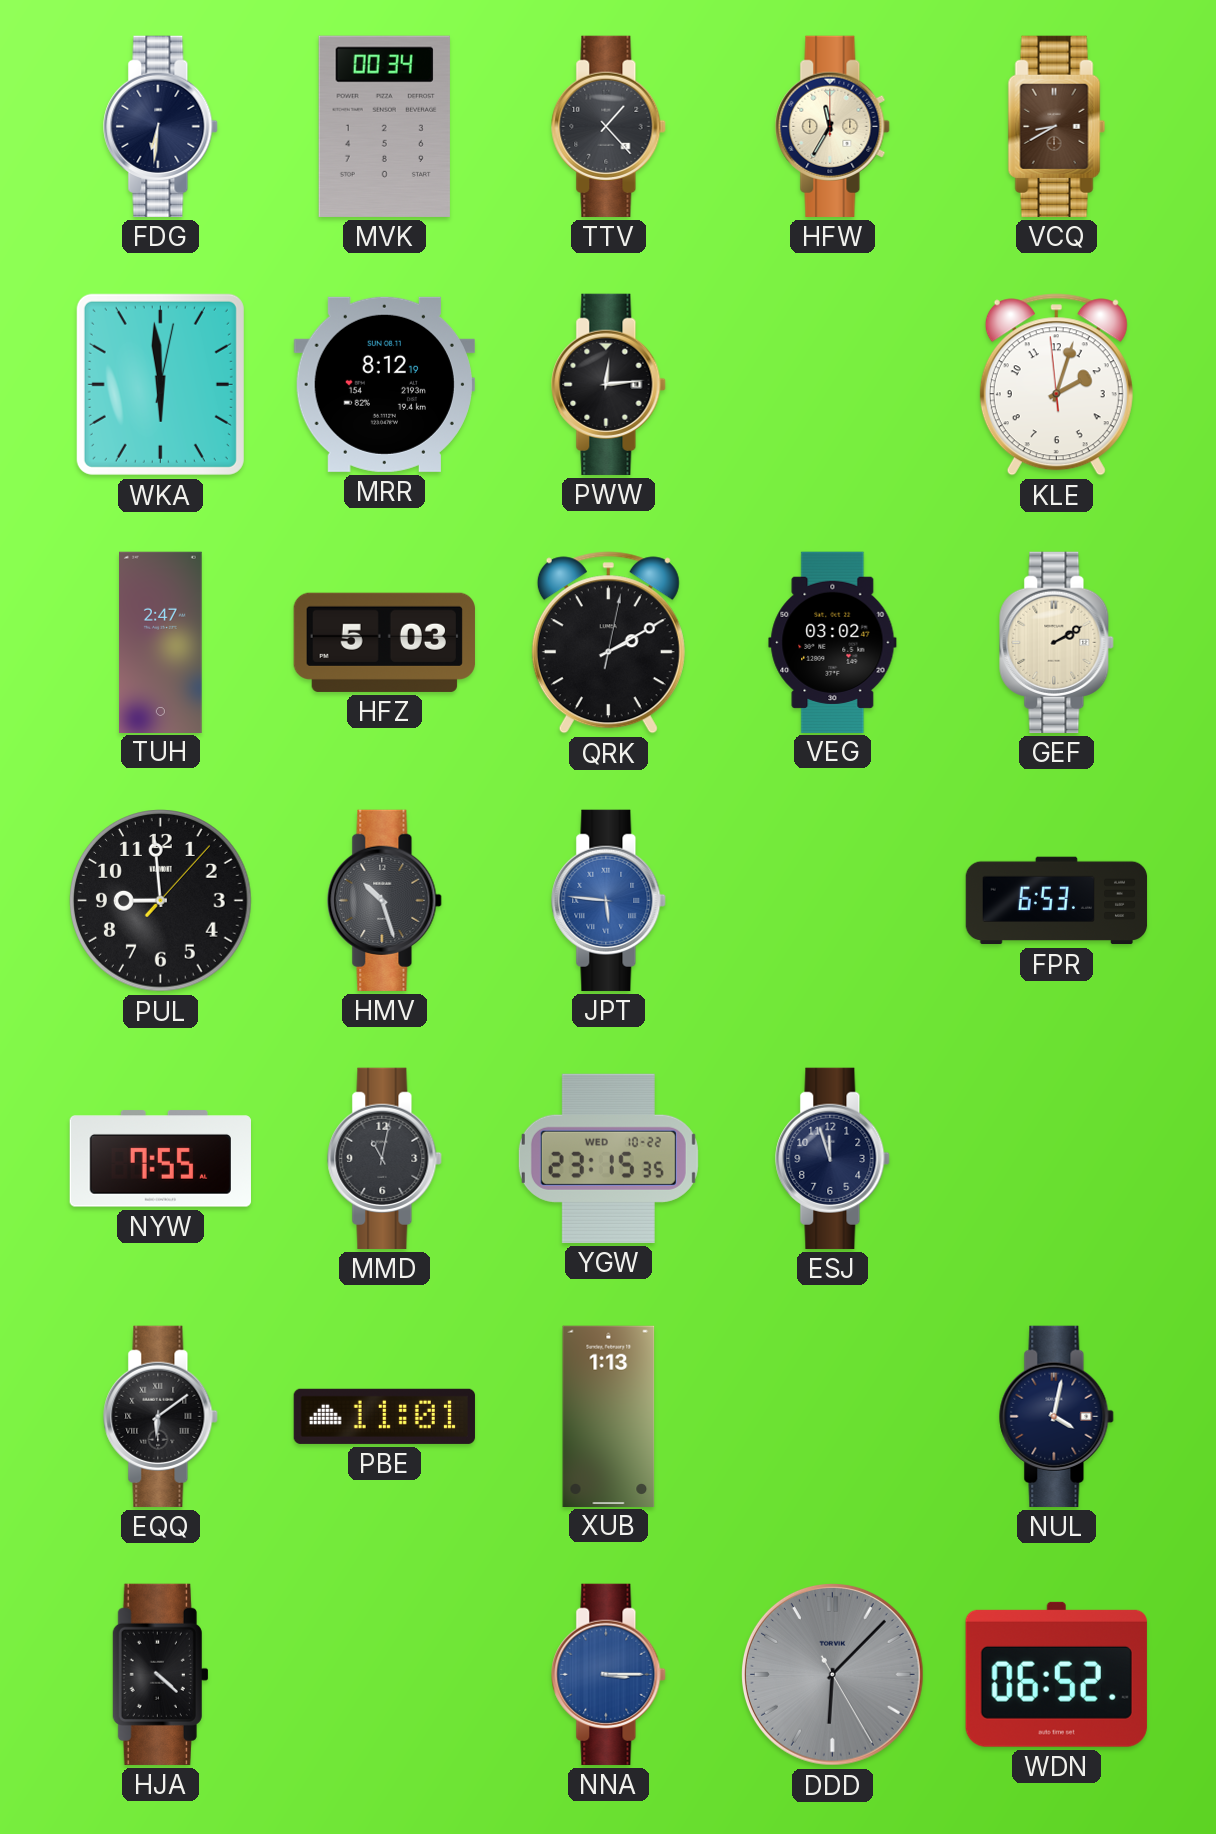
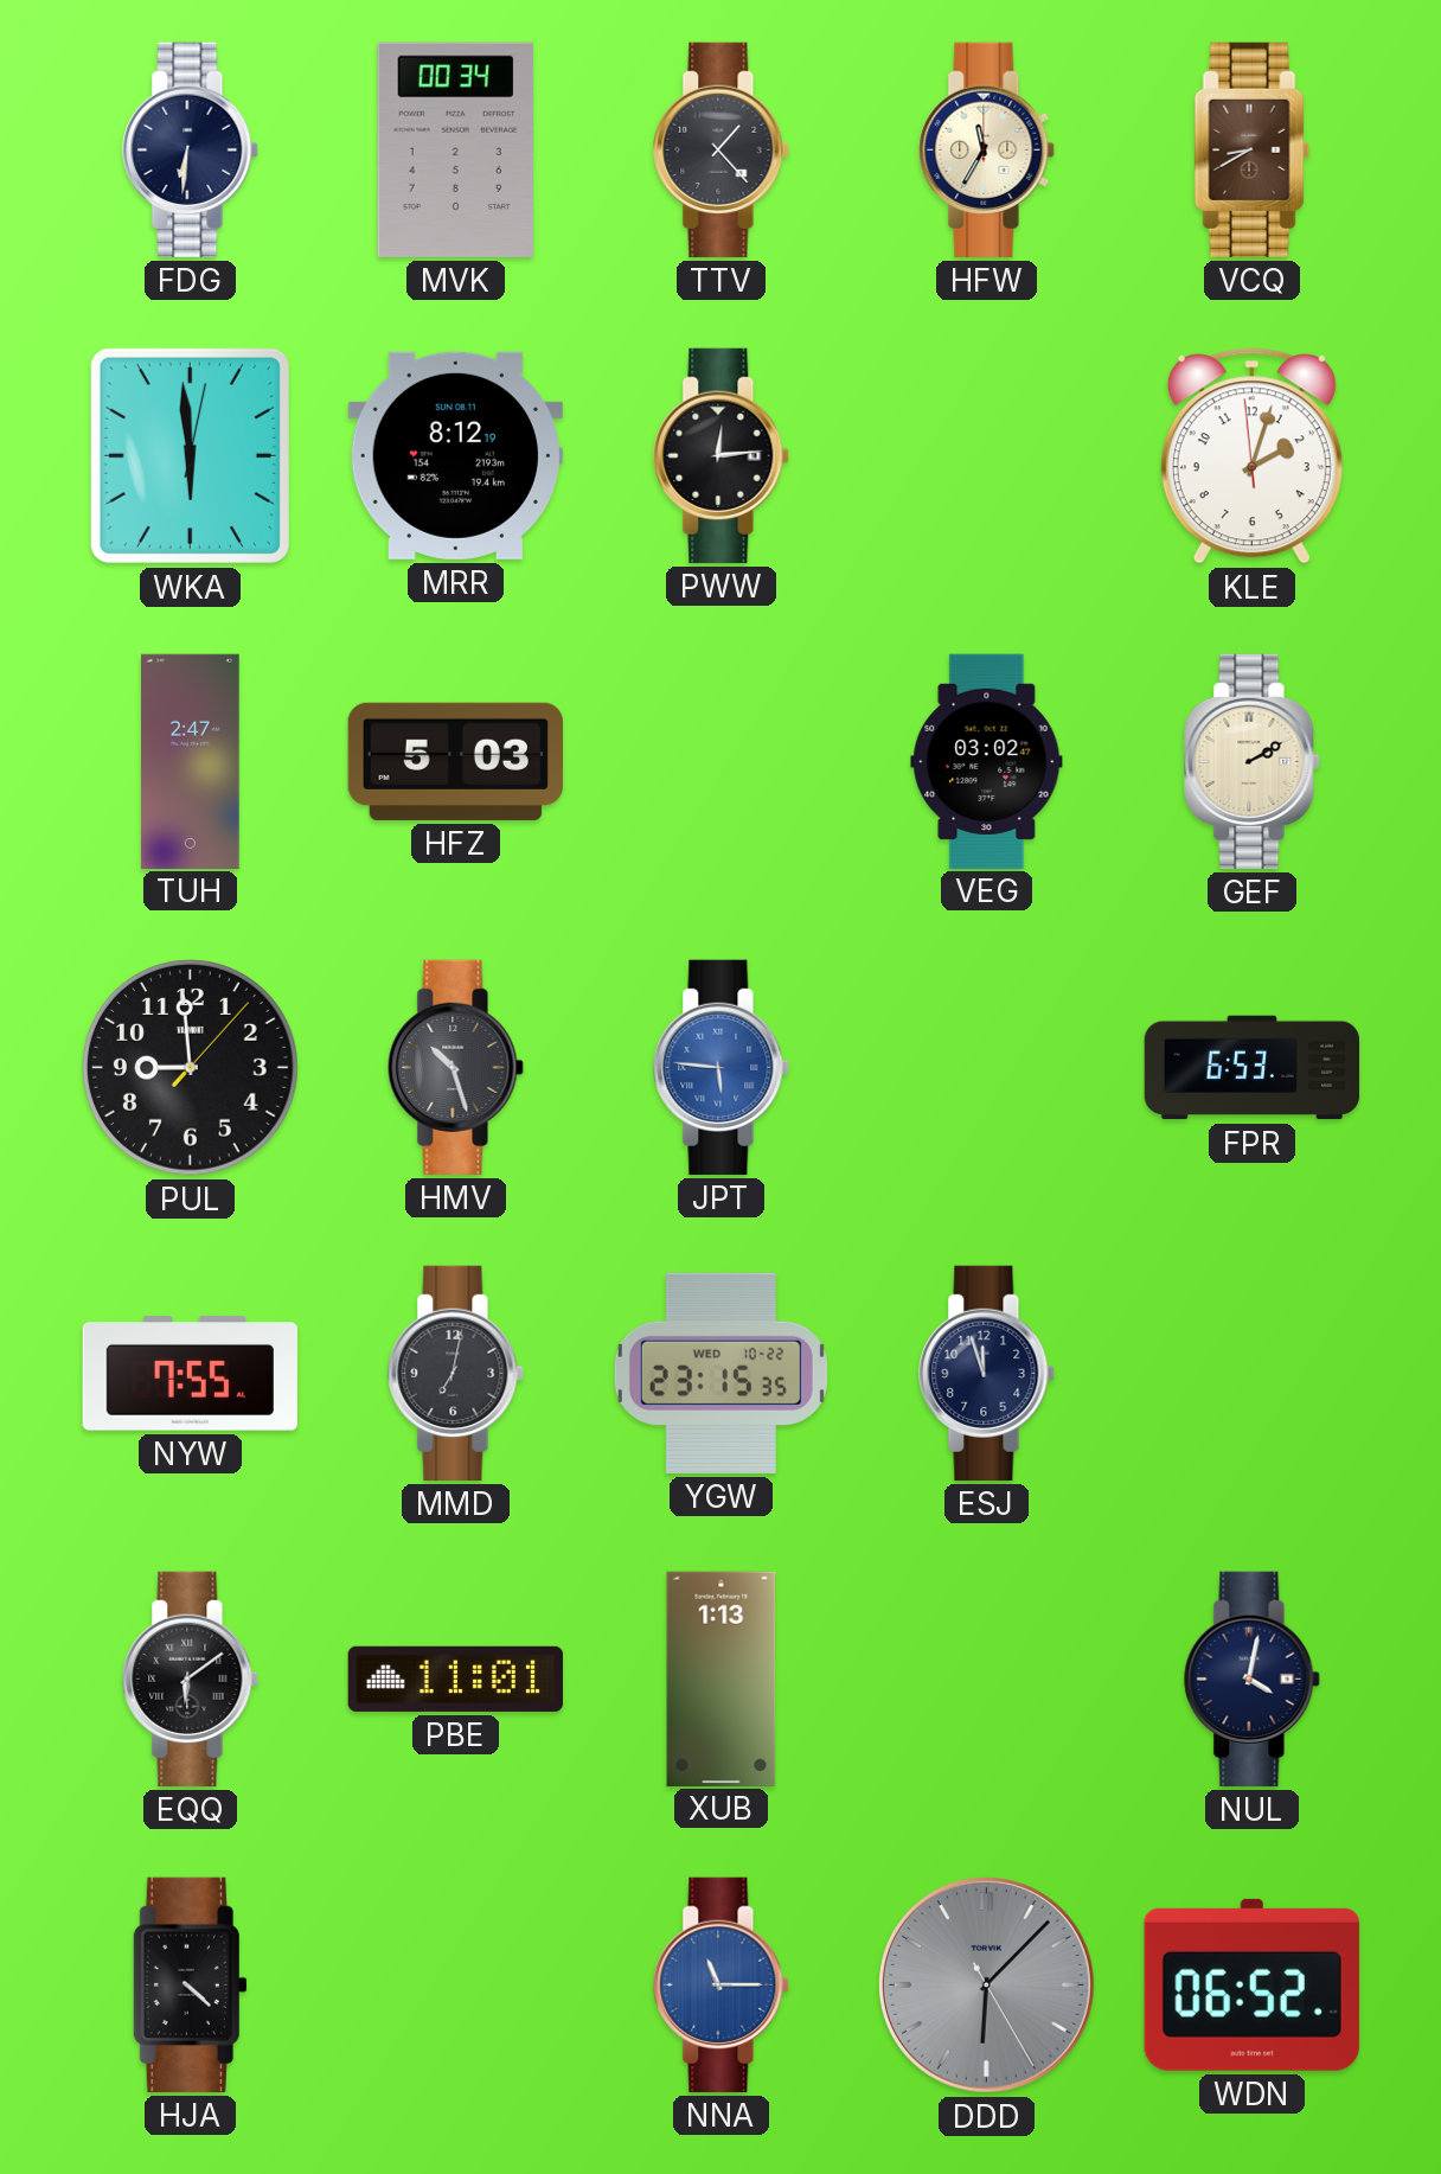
QRK: 2:10 -> none (608, 643)
MMD: 11:02 -> 7:02 (456, 1373)
NNA: 3:15 -> 11:15 (722, 1984)
